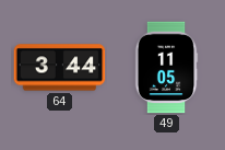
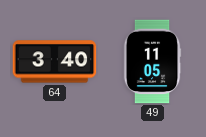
64: 3:44 -> 3:40 (55, 62)
